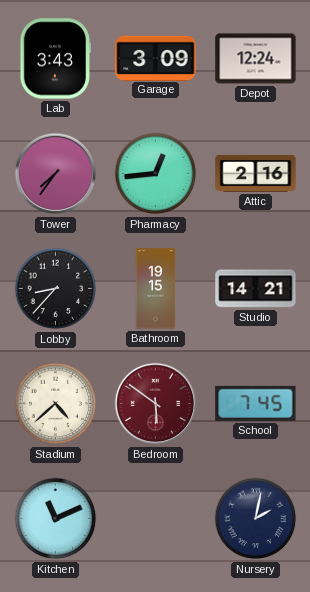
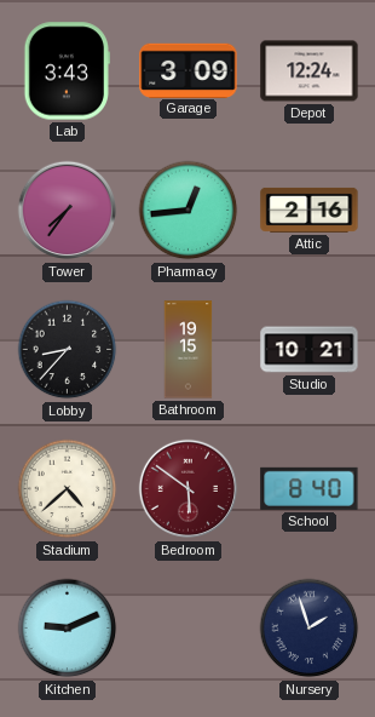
Studio: 14:21 -> 10:21 (310, 350)
School: 7:45 -> 8:40 (310, 488)
Kitchen: 11:11 -> 9:11 (68, 629)
Nursery: 2:02 -> 1:57 (310, 629)
